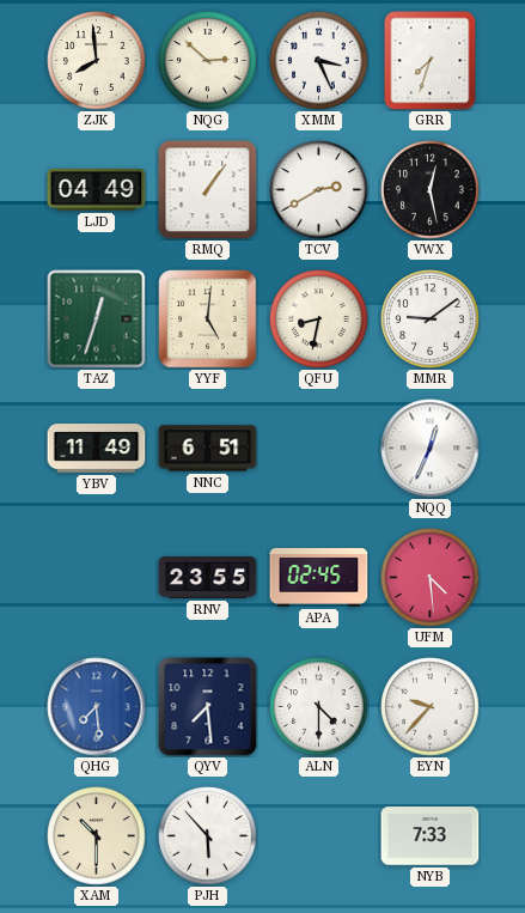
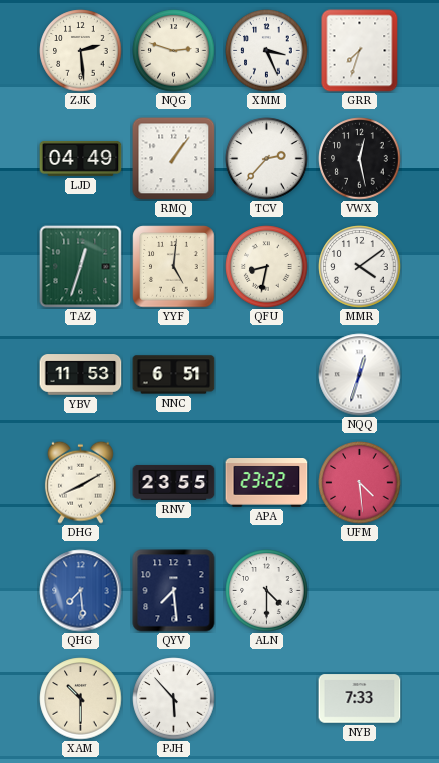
ZJK: 7:59 -> 2:29 (81, 51)
NQG: 2:52 -> 2:48 (174, 51)
TCV: 2:40 -> 2:37 (267, 159)
MMR: 9:09 -> 4:09 (360, 267)
YBV: 11:49 -> 11:53 (81, 375)
NQQ: 12:34 -> 12:33 (360, 375)
DHG: none -> 8:10 (80, 482)
APA: 02:45 -> 23:22 (267, 483)
EYN: 9:37 -> none (431, 707)
